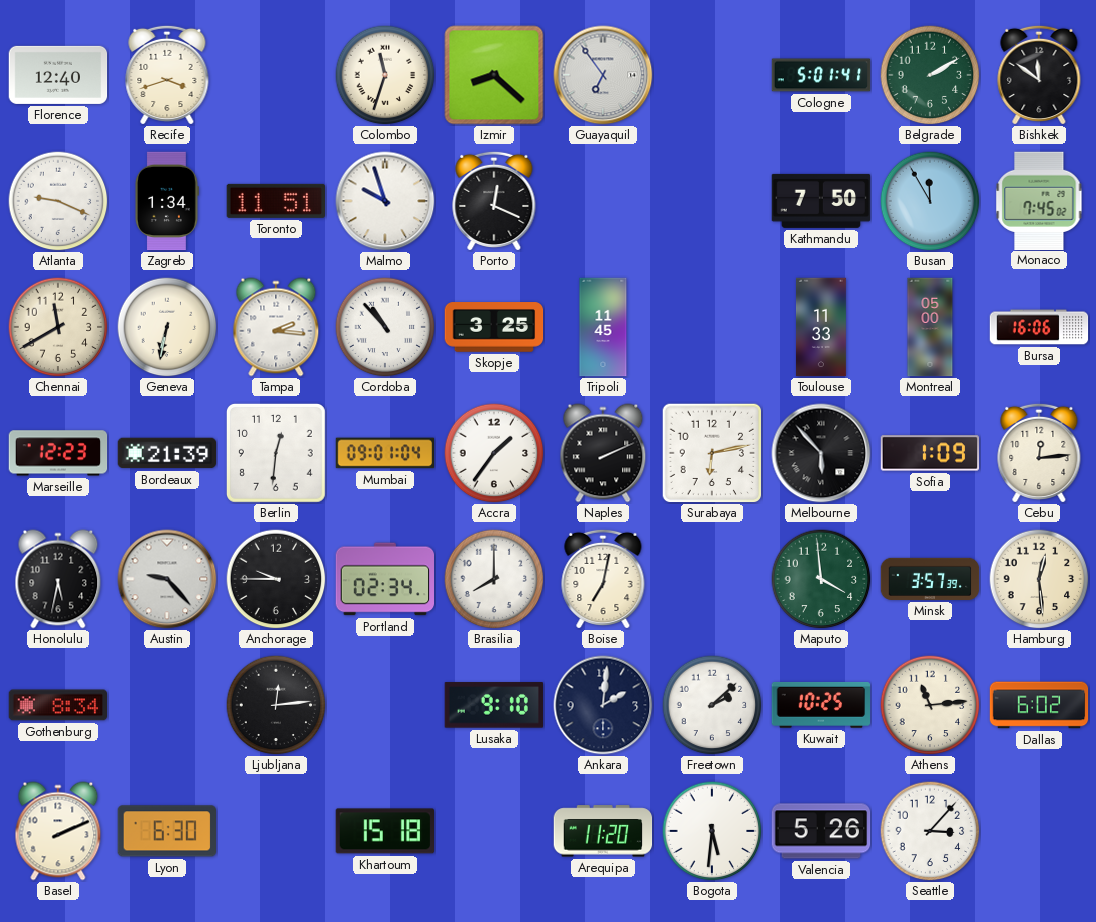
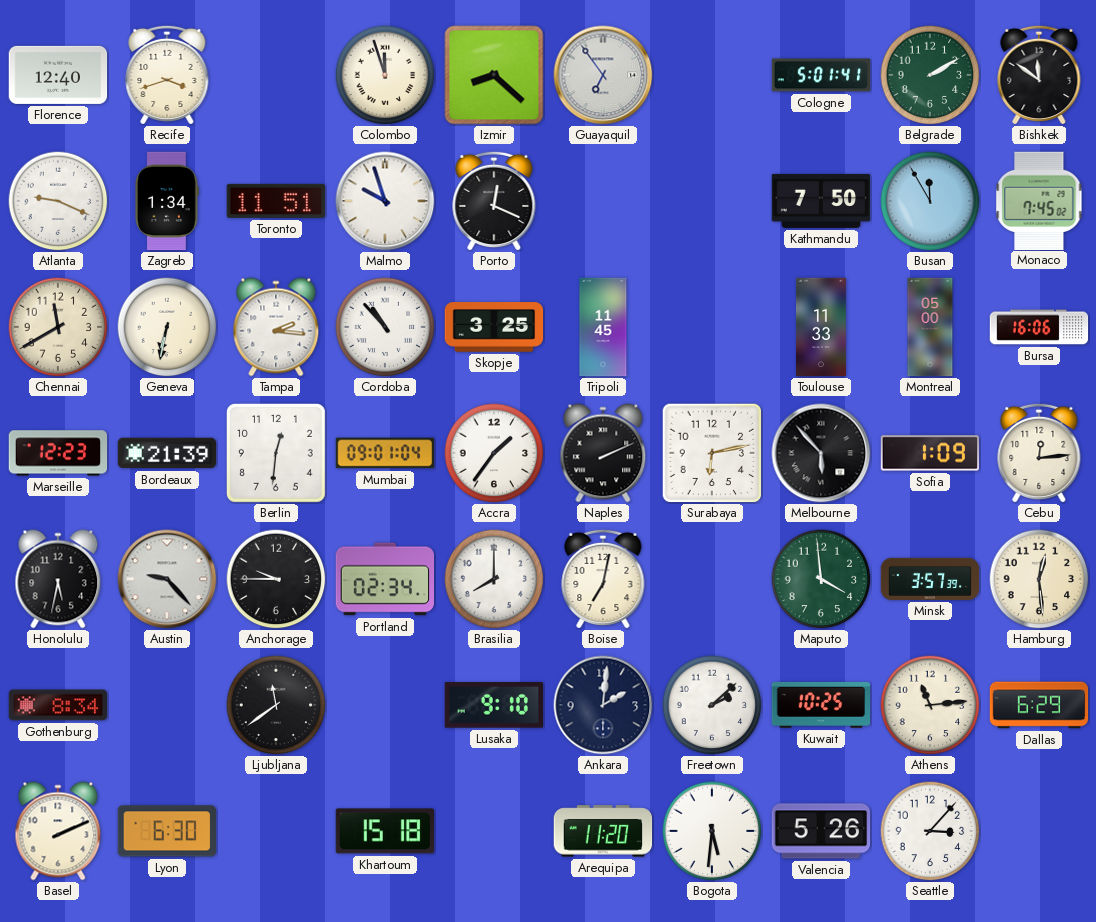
Colombo: 11:33 -> 11:57 (385, 75)
Ljubljana: 12:14 -> 11:39 (276, 705)
Dallas: 6:02 -> 6:29 (1039, 705)
